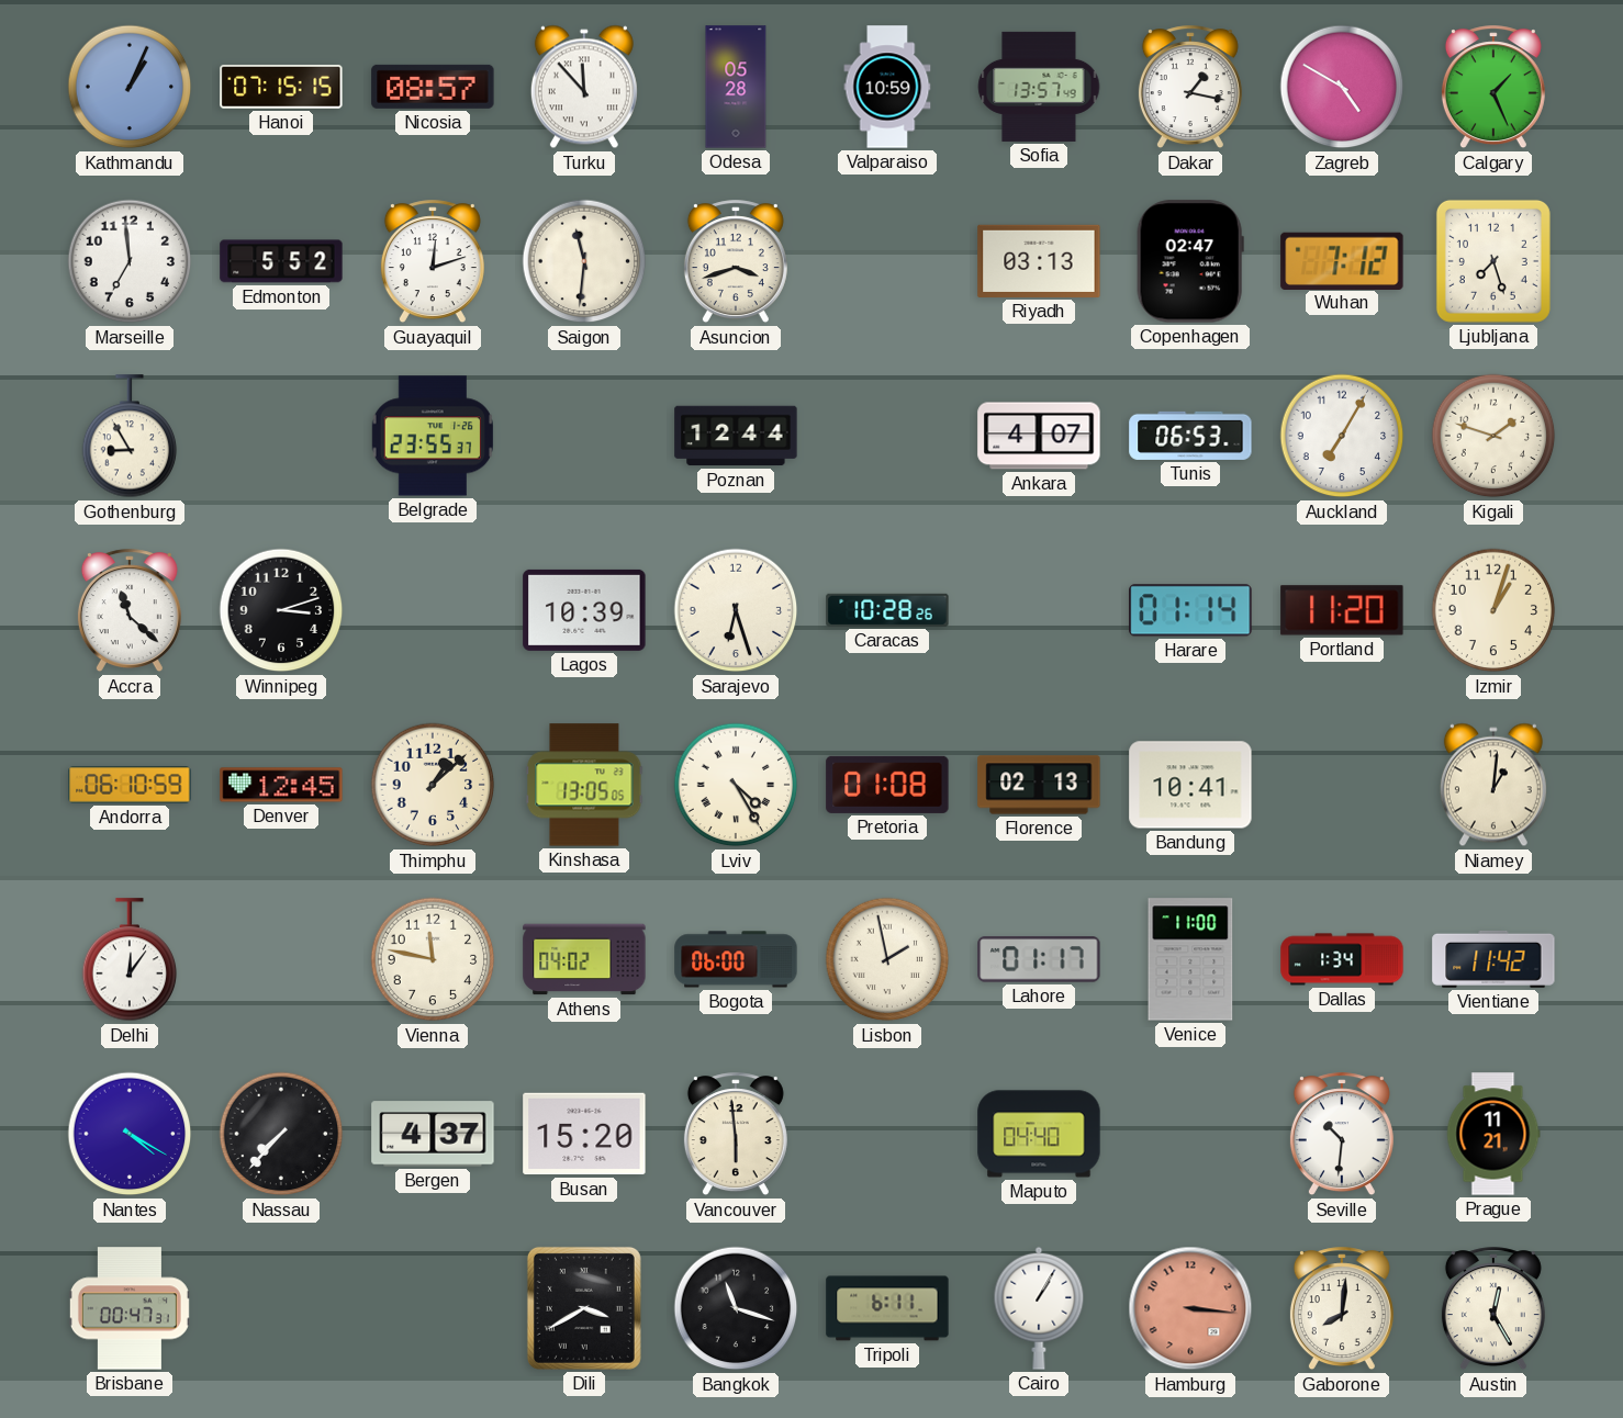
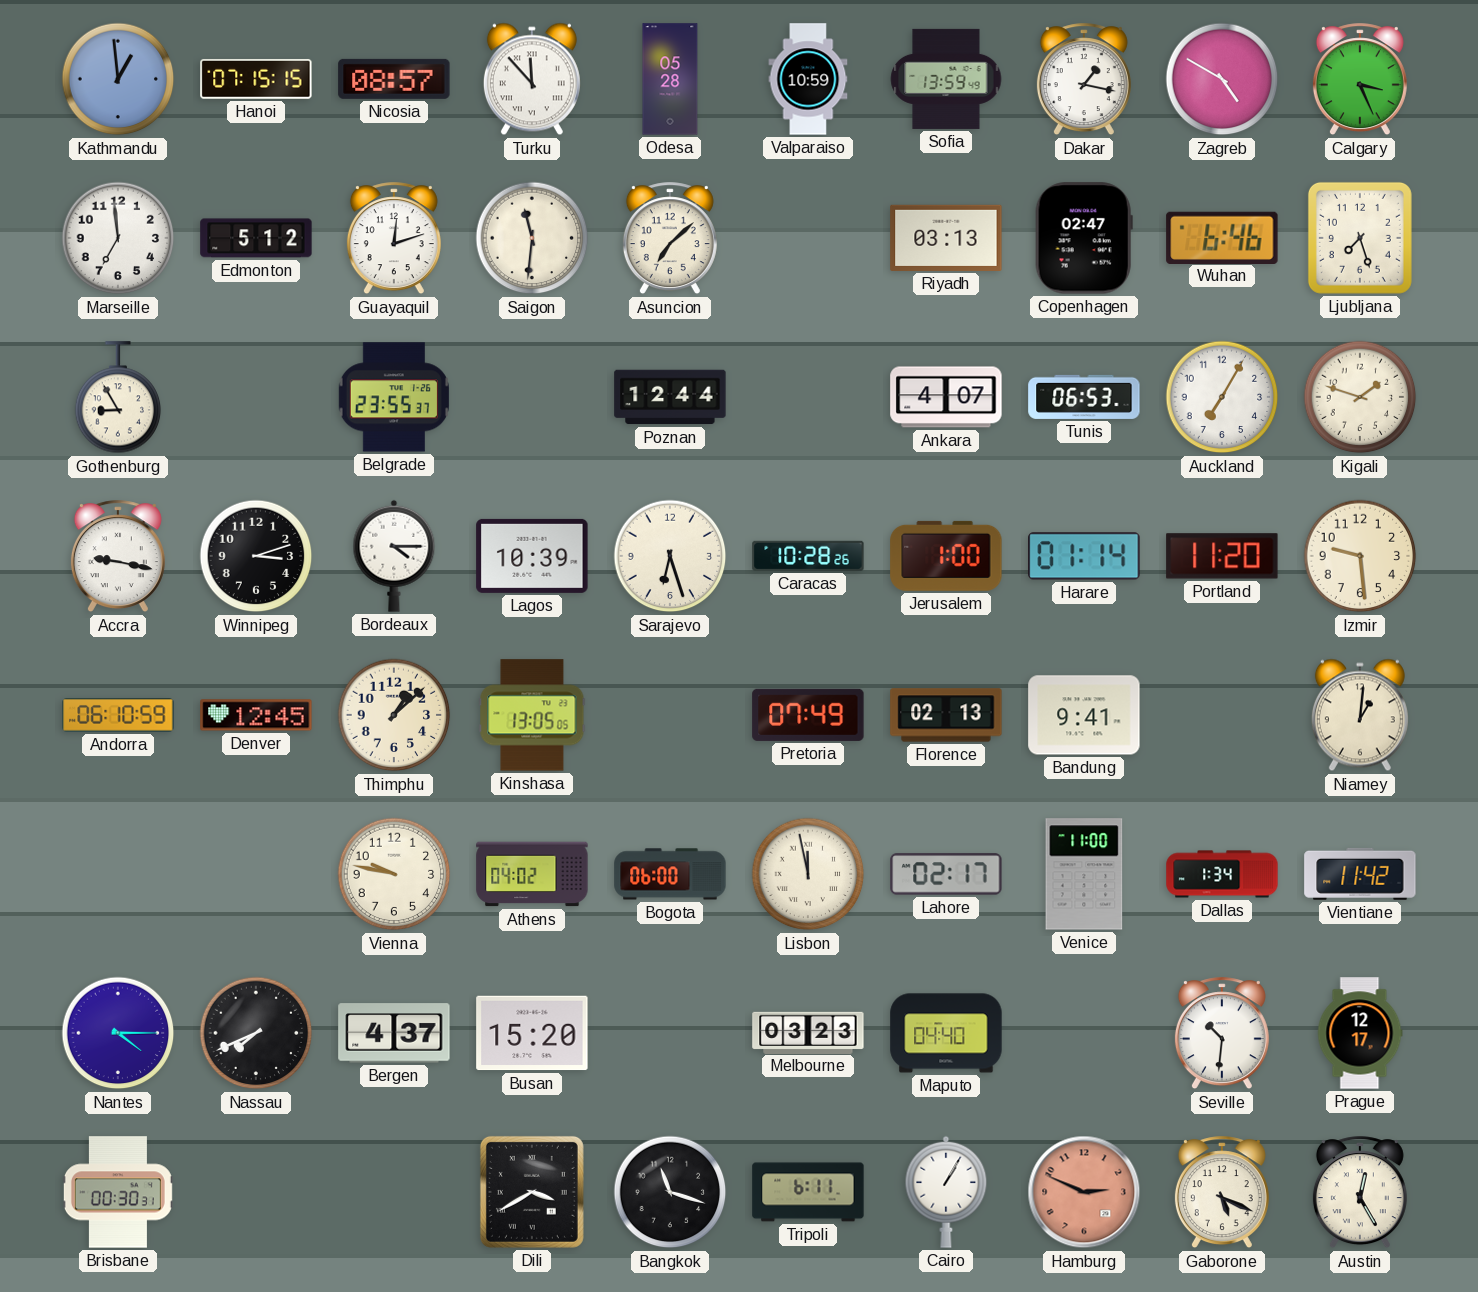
Kathmandu: 1:04 -> 12:59 (118, 79)
Sofia: 13:57 -> 13:59 (946, 79)
Calgary: 1:26 -> 3:26 (1360, 80)
Edmonton: 5:52 -> 5:12 (256, 238)
Asuncion: 3:42 -> 7:08 (670, 239)
Wuhan: 7:12 -> 6:46 (1222, 237)
Accra: 11:22 -> 9:17 (118, 557)
Bordeaux: none -> 4:15 (394, 556)
Jerusalem: none -> 1:00 (946, 556)
Izmir: 1:03 -> 9:29 (1360, 556)
Lviv: 4:25 -> none (736, 785)
Pretoria: 01:08 -> 07:49 (808, 715)
Bandung: 10:41 -> 9:41 (1084, 715)
Delhi: 12:06 -> none (130, 960)
Vienna: 11:47 -> 9:47 (394, 874)
Lisbon: 1:58 -> 11:58 (808, 874)
Lahore: 01:17 -> 02:17 (946, 874)
Nantes: 4:20 -> 4:15 (118, 1033)
Nassau: 7:37 -> 7:41 (256, 1033)
Vancouver: 5:59 -> none (736, 1135)
Melbourne: none -> 03:23 (808, 1032)
Prague: 11:21 -> 12:17 (1360, 1033)
Brisbane: 00:47 -> 00:30 (118, 1192)
Hamburg: 3:16 -> 2:49 (1084, 1192)
Gaborone: 8:01 -> 5:19 (1222, 1193)
